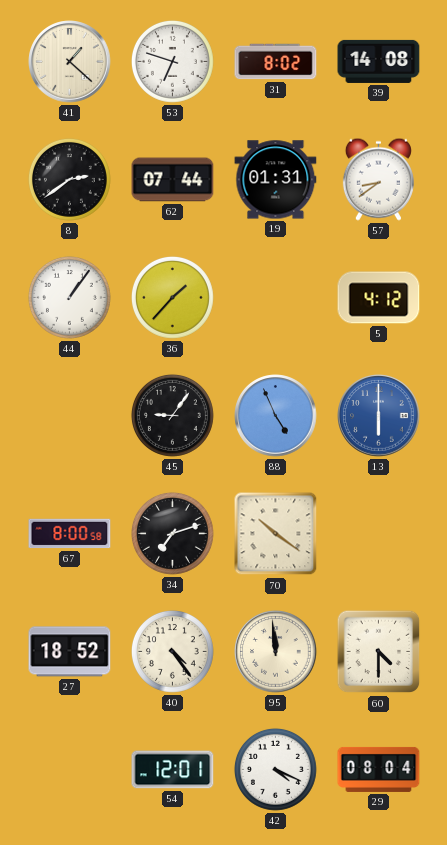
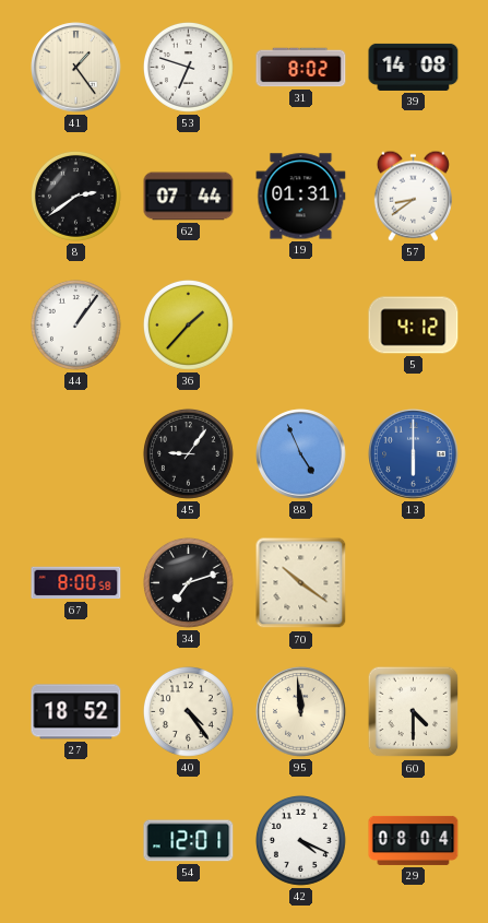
41: 1:22 -> 1:24 (76, 68)
